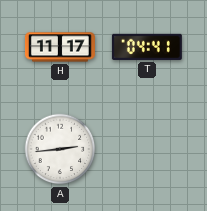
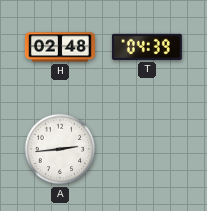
H: 11:17 -> 02:48 (60, 47)
T: 04:41 -> 04:39 (147, 47)
